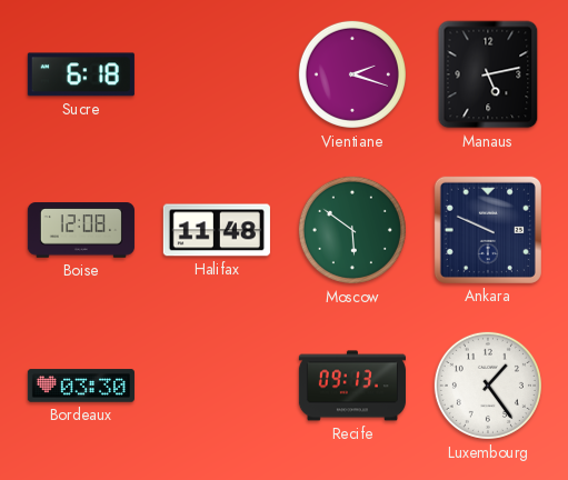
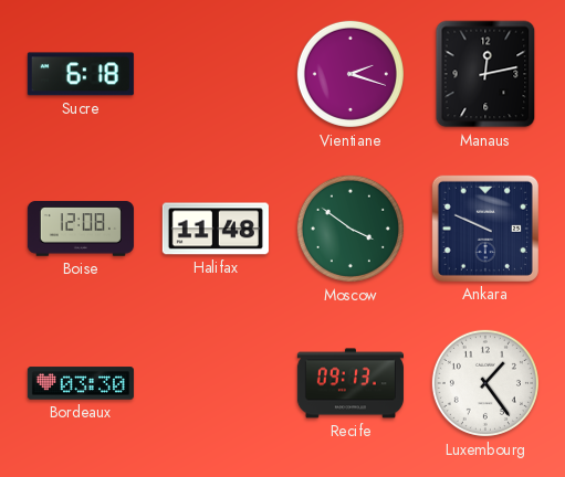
Manaus: 5:13 -> 12:13 (485, 74)
Moscow: 5:51 -> 3:51 (350, 229)
